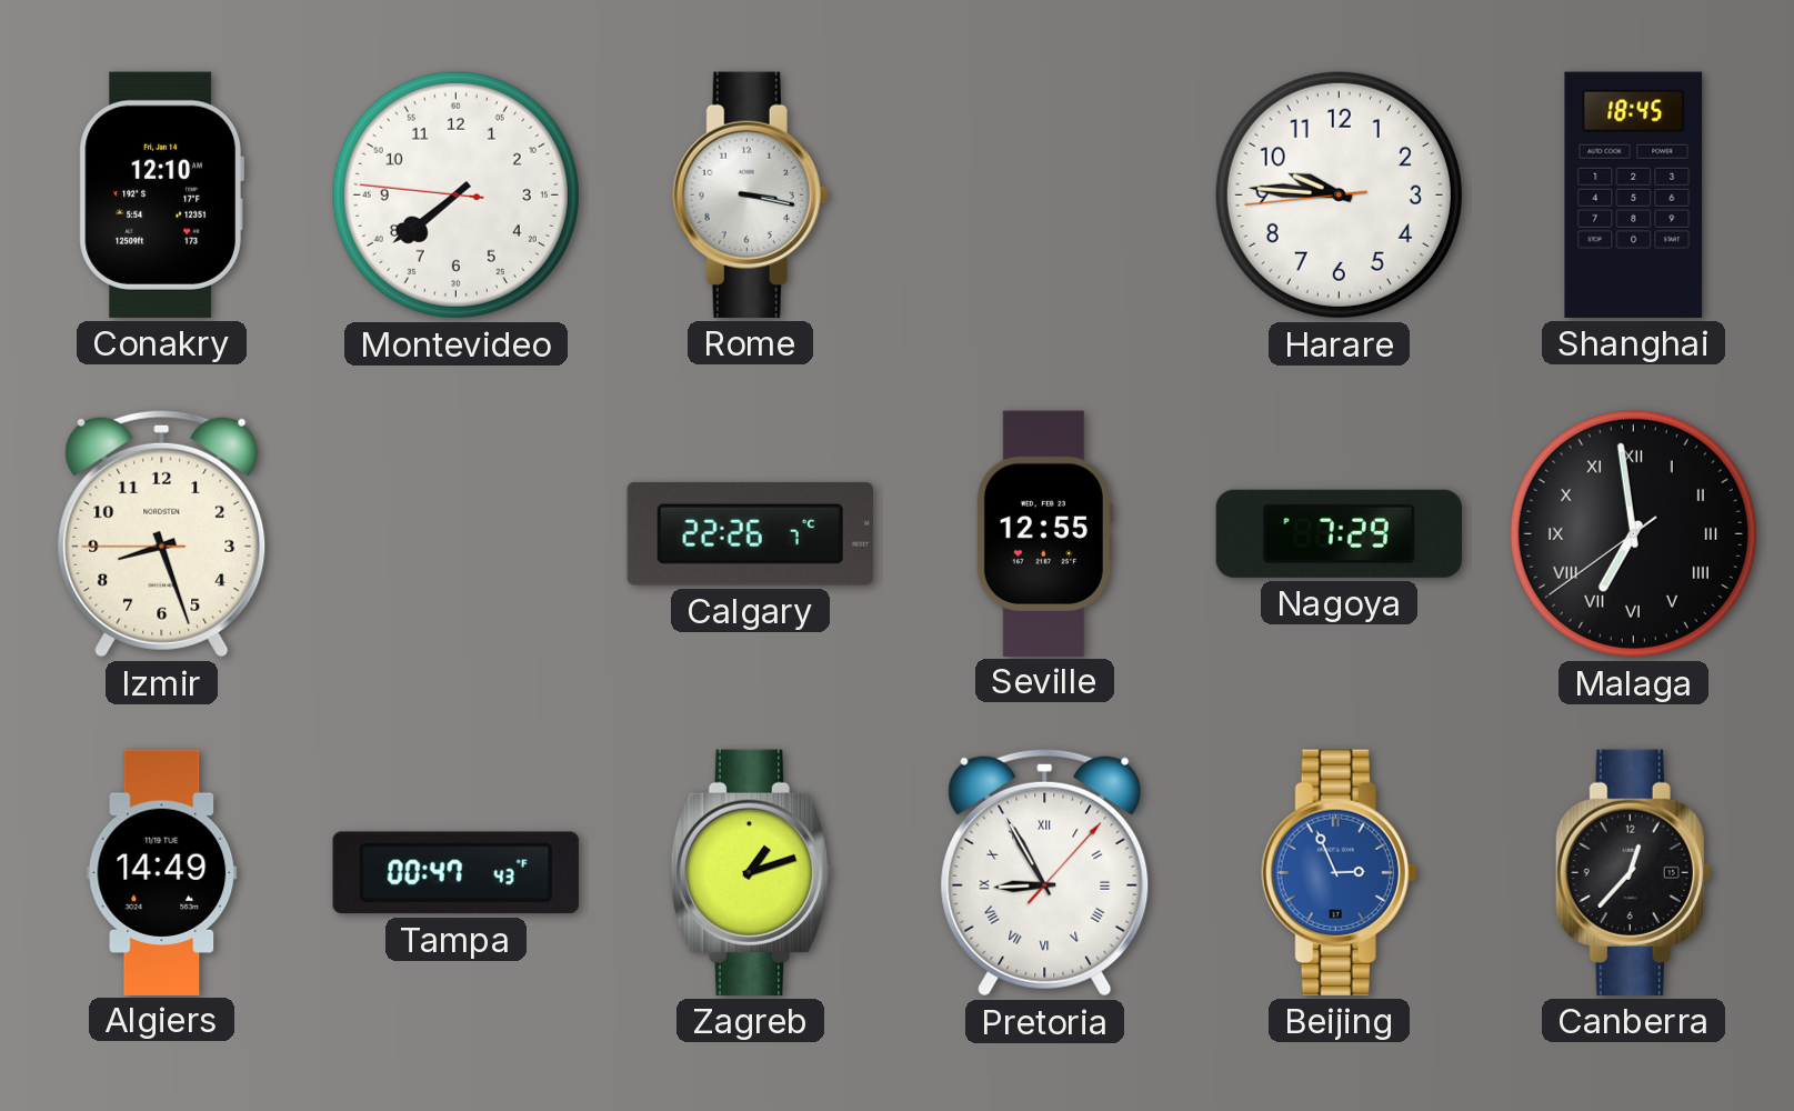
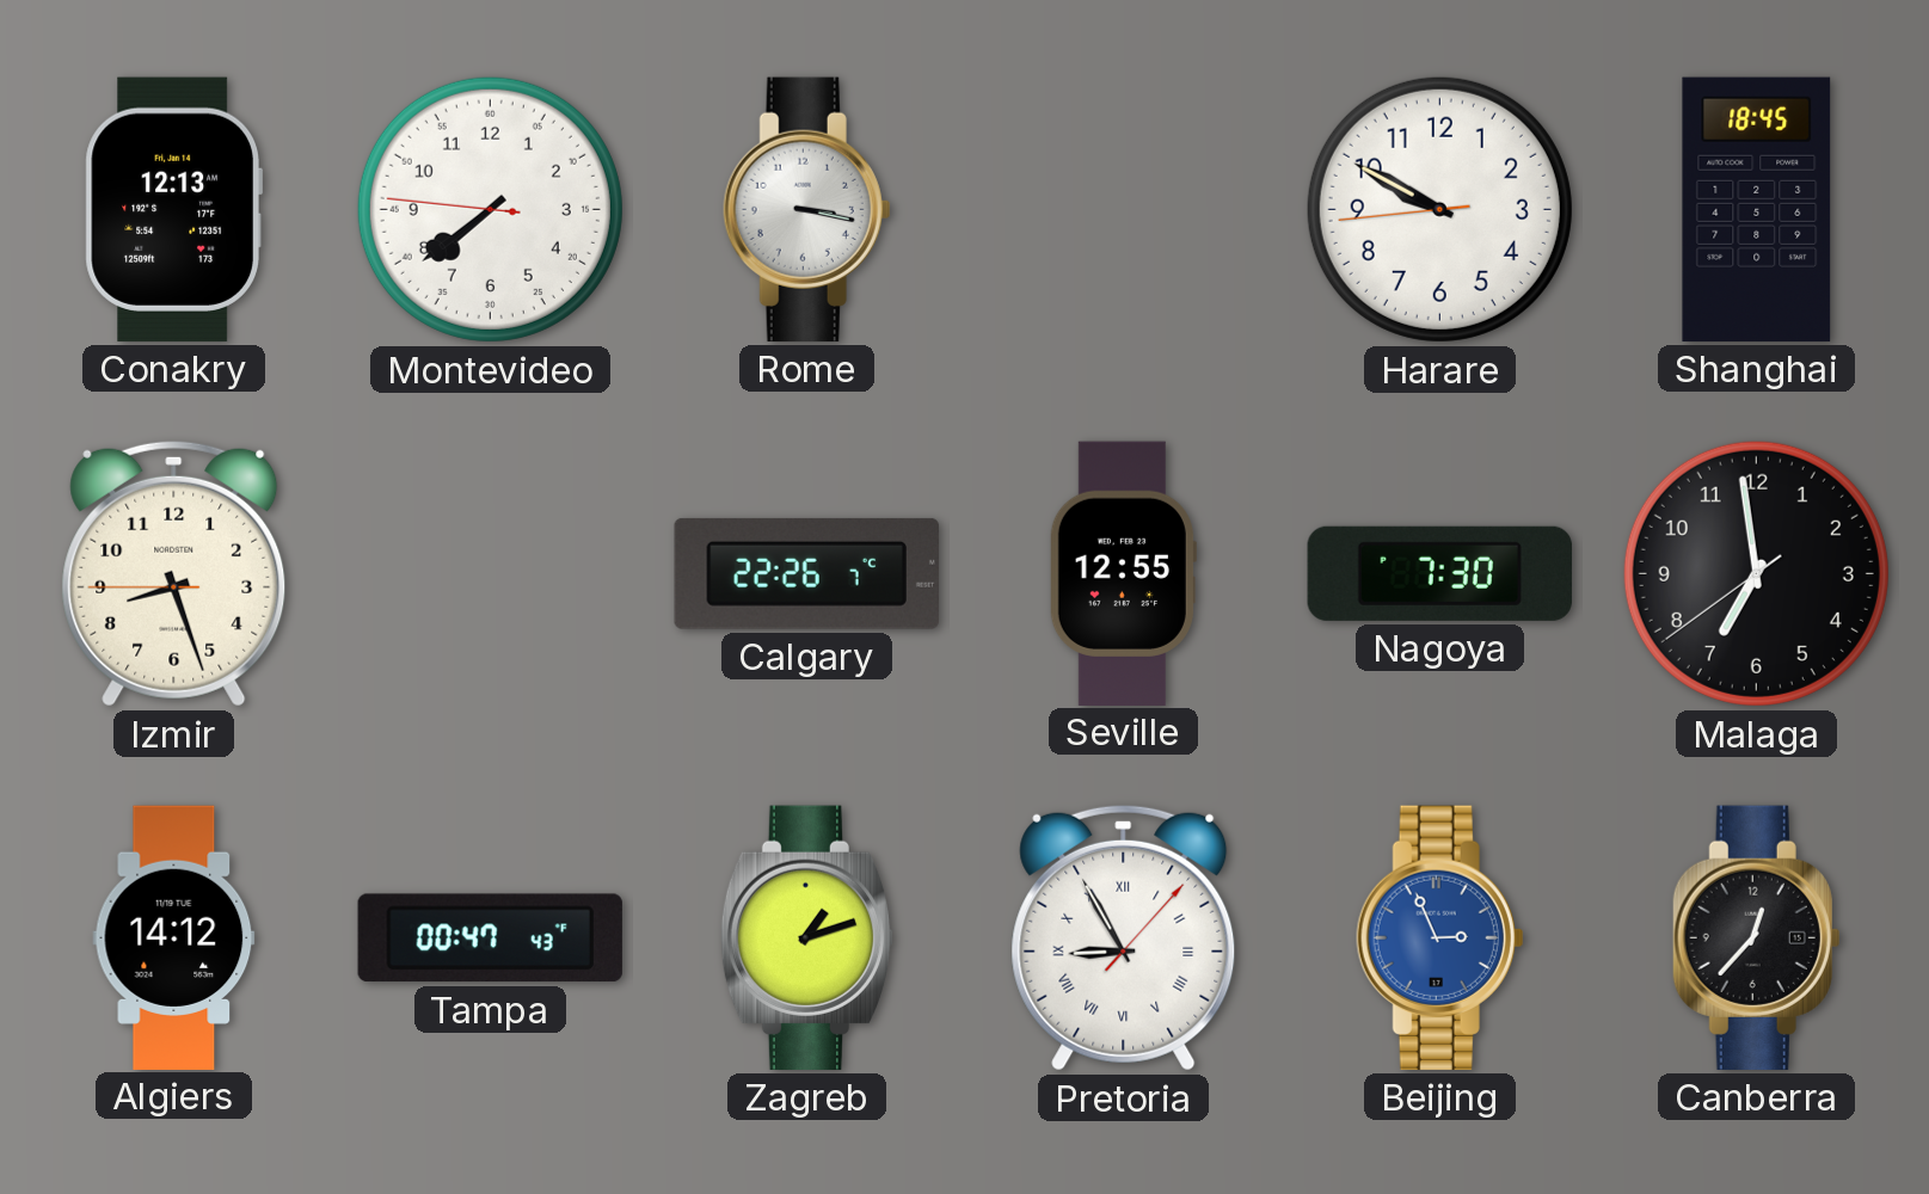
Conakry: 12:10 -> 12:13 (173, 209)
Harare: 9:45 -> 9:49 (1439, 209)
Nagoya: 7:29 -> 7:30 (1439, 573)
Malaga numerals: Roman -> Arabic (1756, 573)
Algiers: 14:49 -> 14:12 (174, 937)
